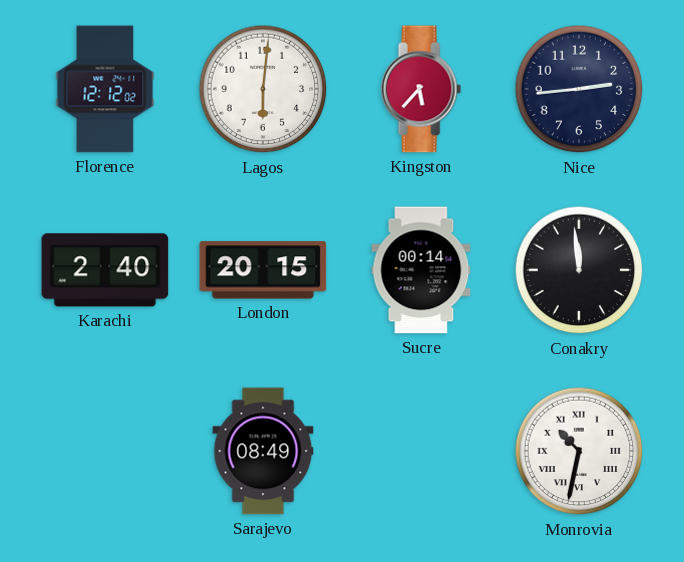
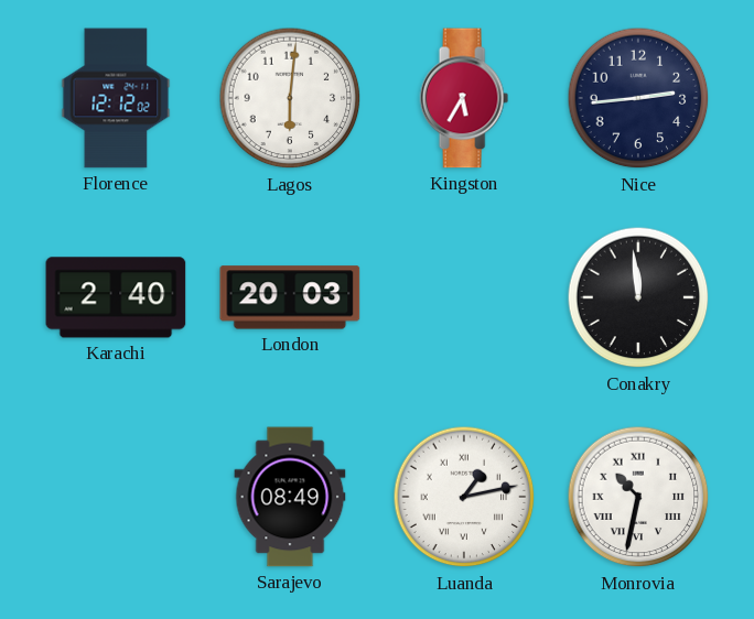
Kingston: 5:37 -> 5:35 (464, 98)
London: 20:15 -> 20:03 (290, 297)
Sucre: 00:14 -> none (421, 270)
Luanda: none -> 1:13 (464, 497)
